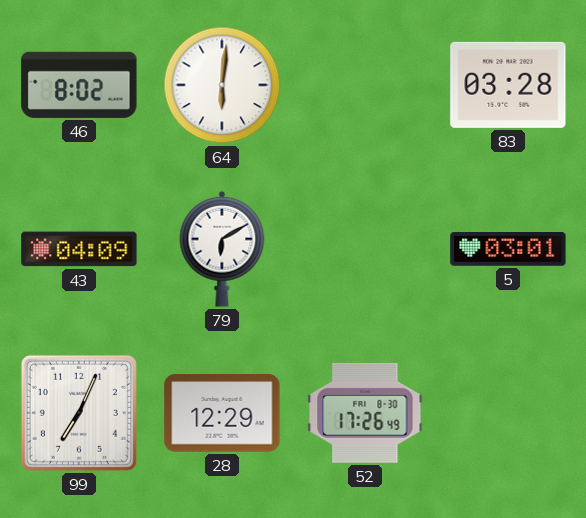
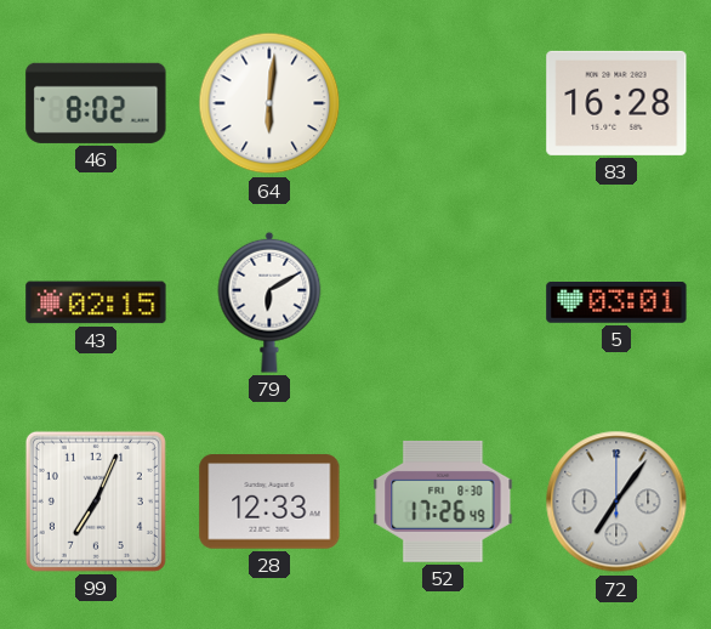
83: 03:28 -> 16:28 (616, 103)
43: 04:09 -> 02:15 (96, 302)
28: 12:29 -> 12:33 (269, 501)
72: none -> 7:06 (616, 501)
